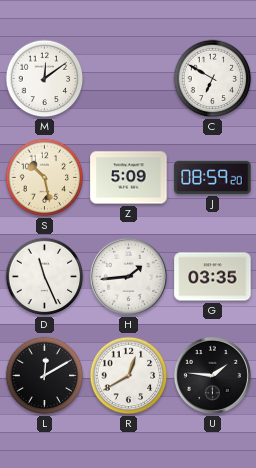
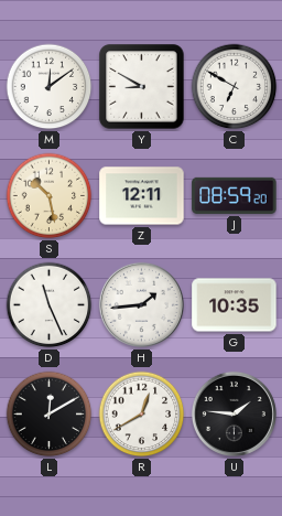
Y: none -> 8:50 (142, 87)
Z: 5:09 -> 12:11 (142, 196)
G: 03:35 -> 10:35 (235, 305)
